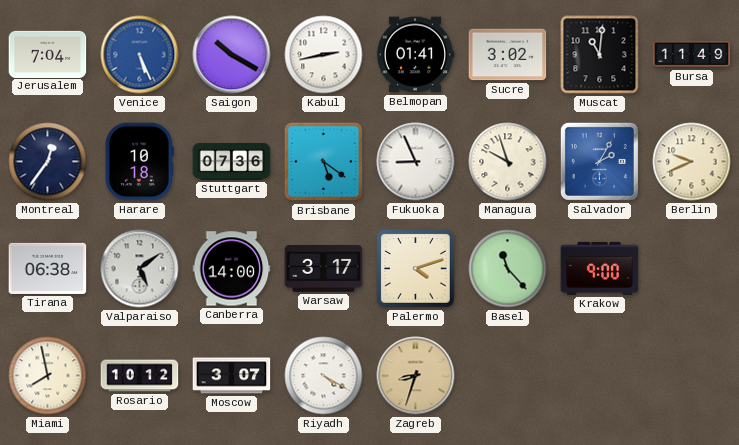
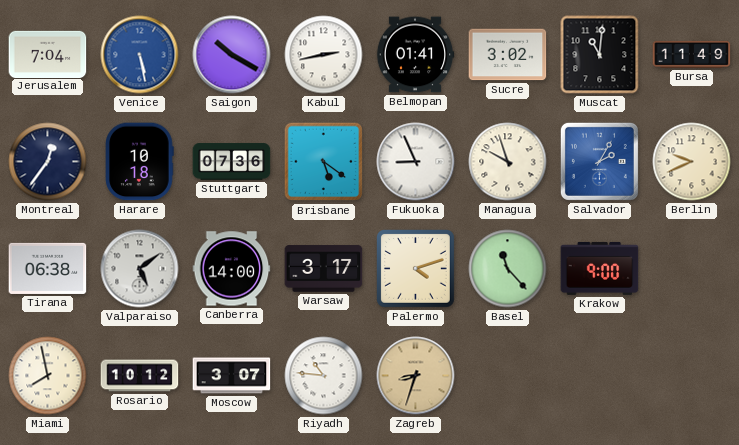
Venice: 5:26 -> 5:28 (140, 55)
Riyadh: 4:20 -> 10:46 (324, 376)
